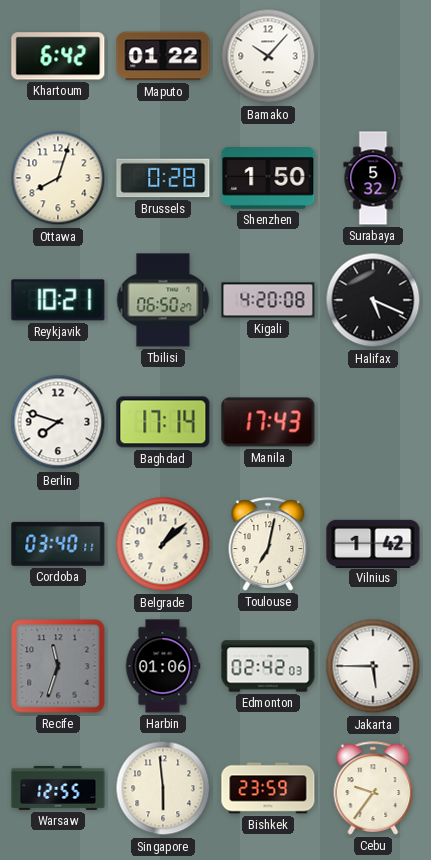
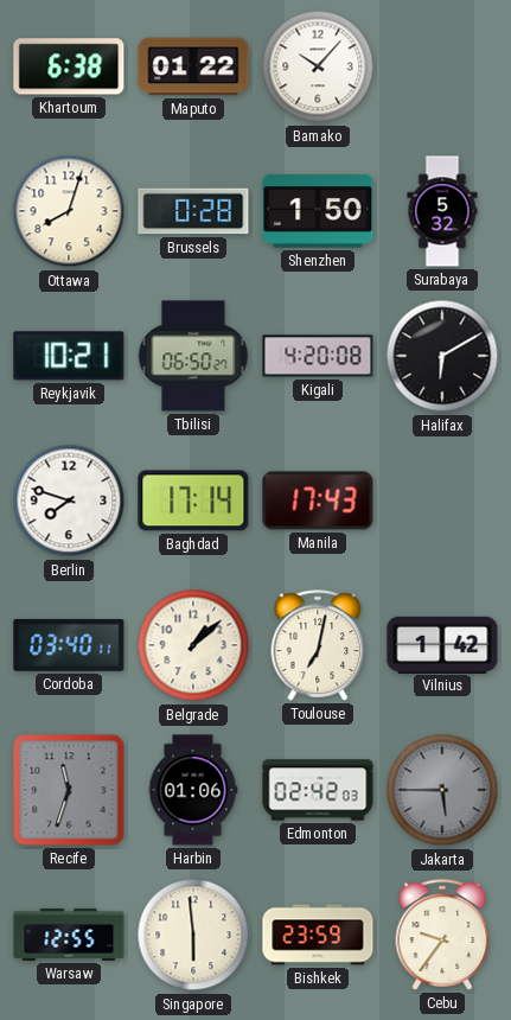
Khartoum: 6:42 -> 6:38 (69, 66)
Halifax: 5:19 -> 6:10 (442, 356)
Jakarta dial: white -> grey (442, 790)
